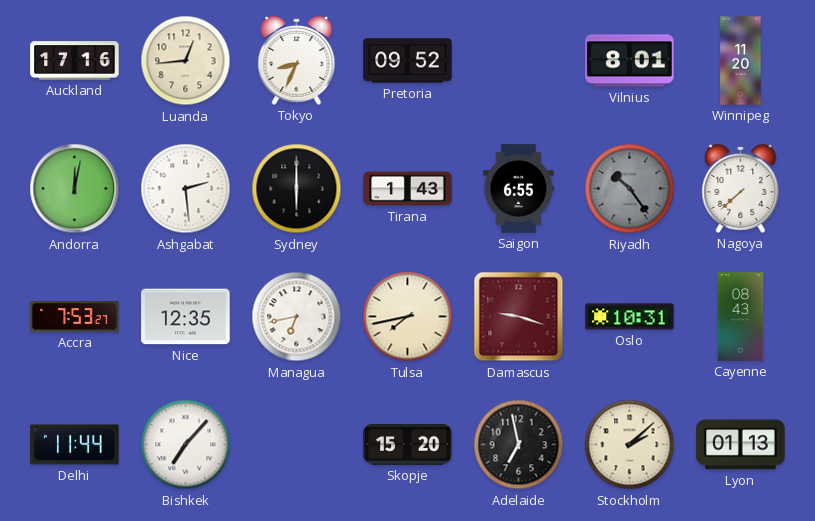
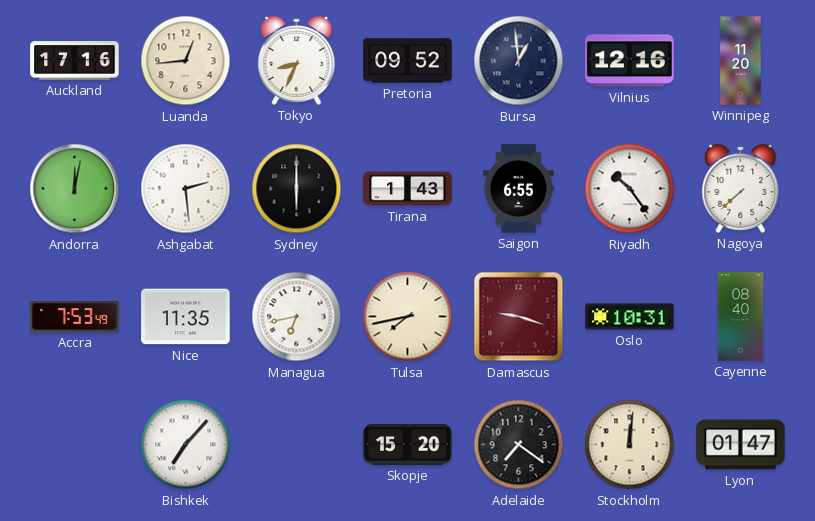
Bursa: none -> 12:59 (519, 61)
Vilnius: 8:01 -> 12:16 (630, 61)
Riyadh dial: grey -> white (630, 189)
Accra: 7:53:27 -> 7:53:49 (75, 317)
Nice: 12:35 -> 11:35 (186, 317)
Cayenne: 08:43 -> 08:40 (741, 317)
Delhi: 11:44 -> none (75, 445)
Adelaide: 6:58 -> 7:21 (519, 445)
Stockholm: 2:08 -> 12:01 (630, 445)
Lyon: 01:13 -> 01:47 (741, 445)
